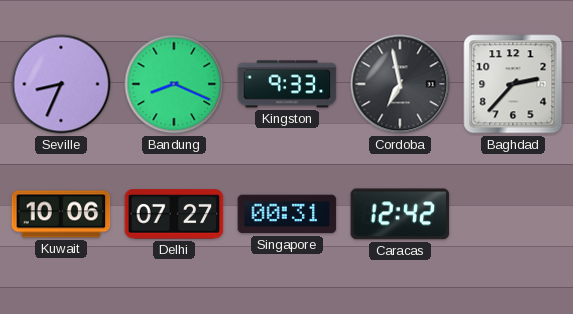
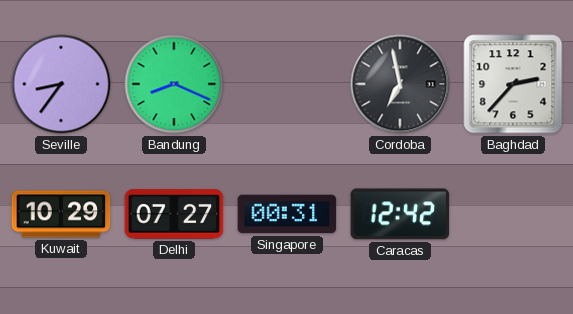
Seville: 8:34 -> 8:36 (61, 84)
Kingston: 9:33 -> none (287, 84)
Kuwait: 10:06 -> 10:29 (61, 214)
